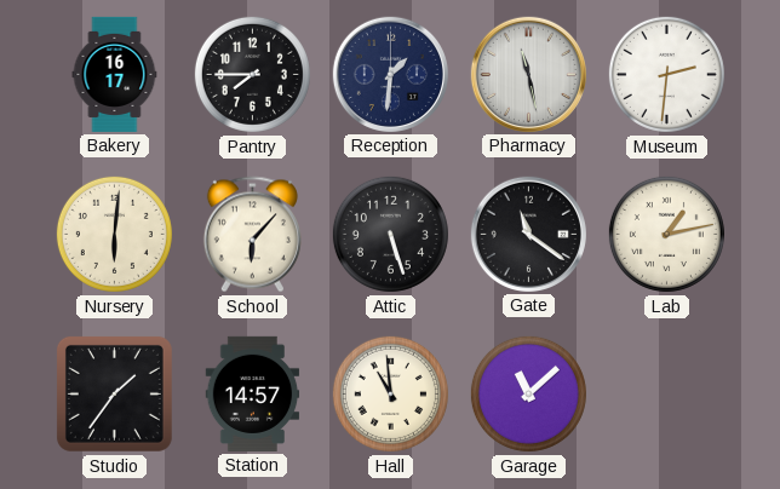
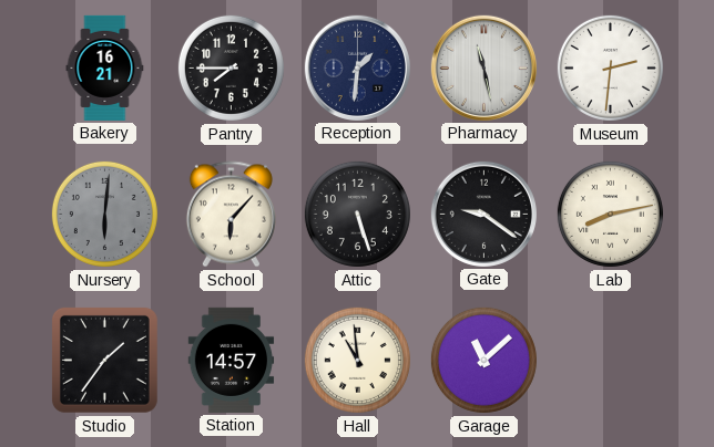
Bakery: 16:17 -> 16:21 (105, 67)
Nursery dial: cream -> grey (104, 214)
Gate: 11:21 -> 9:21 (483, 214)
Lab: 1:13 -> 8:13 (610, 214)
